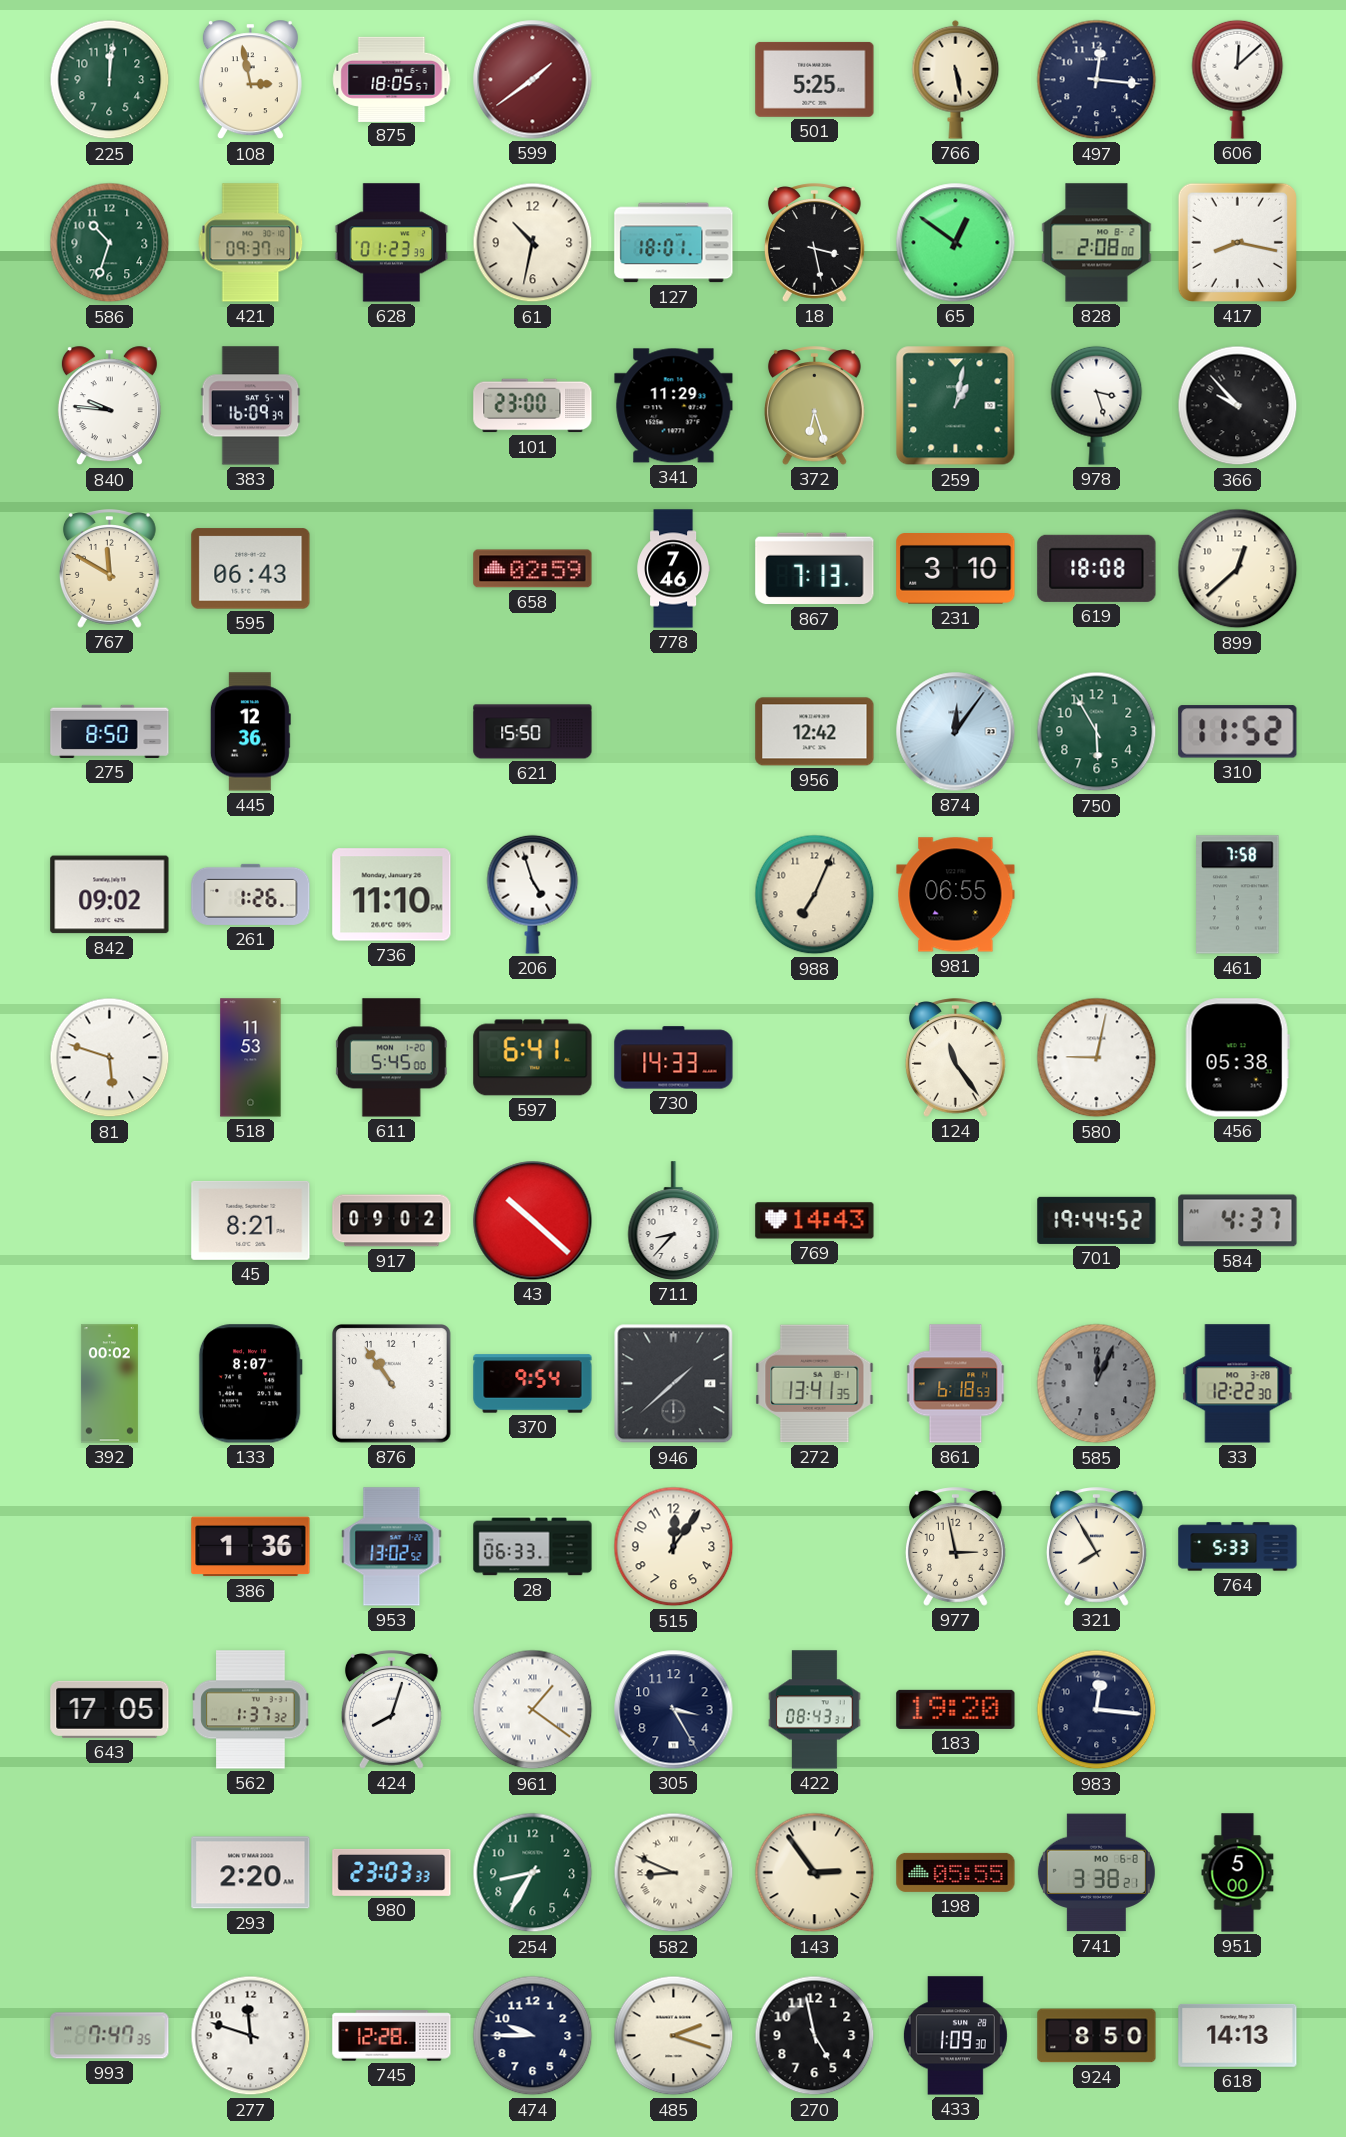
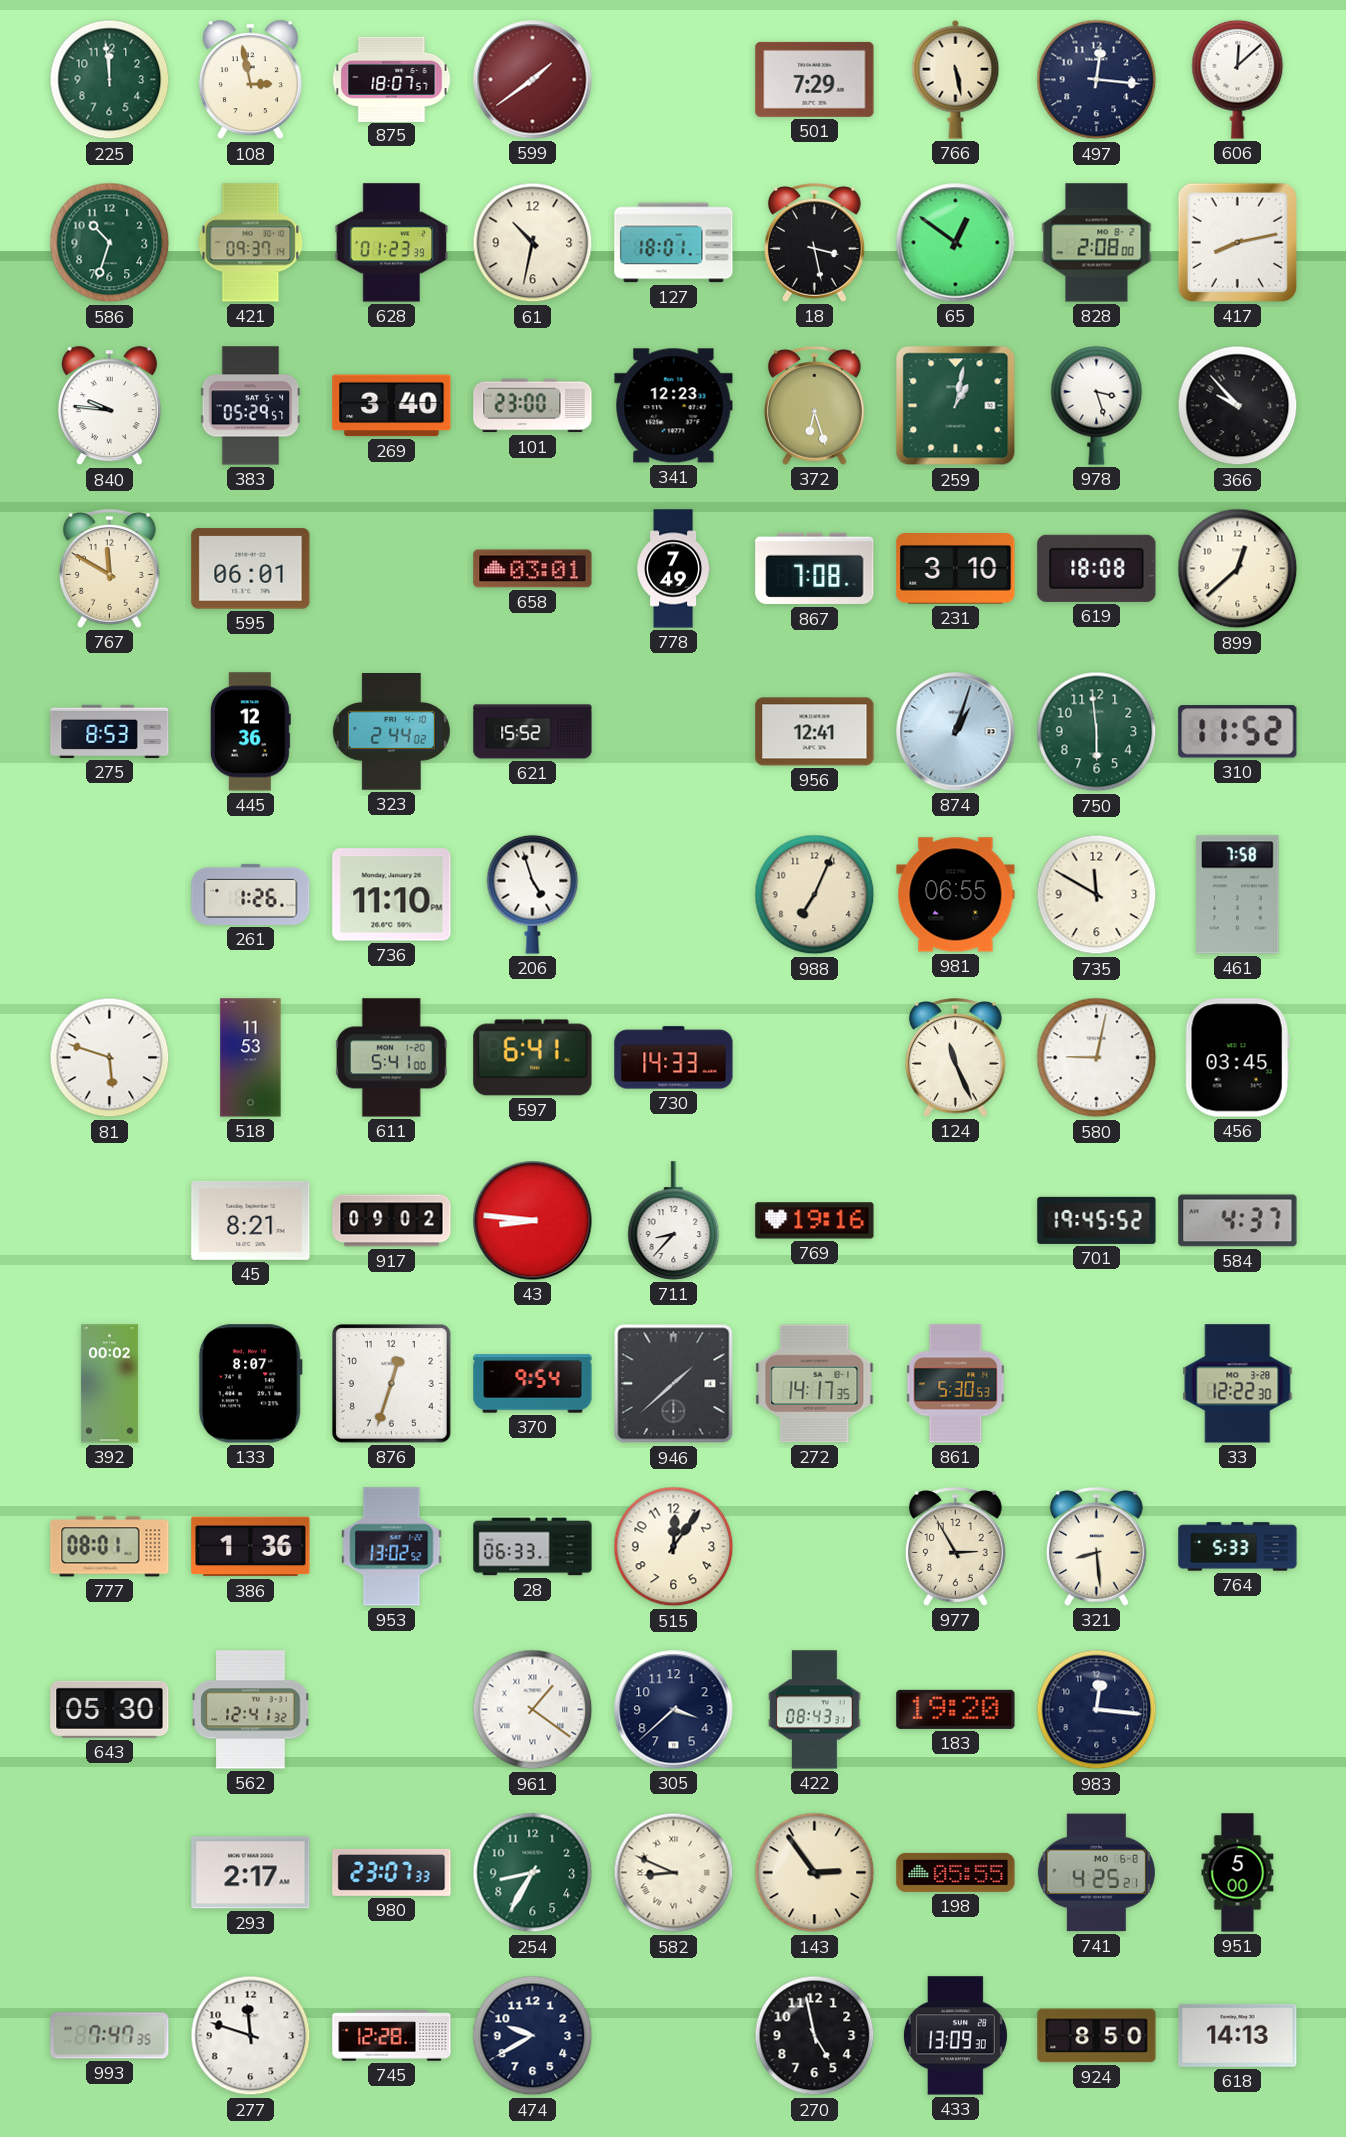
225: 12:01 -> 11:59 (110, 80)
875: 18:05 -> 18:07 (392, 79)
501: 5:25 -> 7:29 (815, 79)
417: 8:17 -> 8:13 (1237, 242)
383: 16:09 -> 05:29 (251, 406)
269: none -> 3:40 (392, 406)
341: 11:29 -> 12:23 (674, 406)
595: 06:43 -> 06:01 (251, 569)
658: 02:59 -> 03:01 (533, 569)
778: 7:46 -> 7:49 (673, 569)
867: 7:13 -> 7:08 (815, 569)
275: 8:50 -> 8:53 (110, 731)
323: none -> 2:44 (391, 732)
621: 15:50 -> 15:52 (533, 732)
956: 12:42 -> 12:41 (815, 732)
874: 12:06 -> 1:03 (956, 732)
750: 5:55 -> 5:59 (1097, 732)
842: 09:02 -> none (110, 895)
735: none -> 11:50 (1097, 895)
611: 5:45 -> 5:41 (391, 1058)
124: 11:24 -> 11:26 (955, 1058)
456: 05:38 -> 03:45 (1237, 1058)
43: 10:22 -> 8:46 (533, 1221)
769: 14:43 -> 19:16 (815, 1221)
701: 19:44 -> 19:45 (1097, 1220)
876: 10:54 -> 12:33 (392, 1384)
272: 13:41 -> 14:17 (815, 1384)
861: 6:18 -> 5:30 (956, 1384)
585: 12:04 -> none (1097, 1384)
777: none -> 08:01 (110, 1547)
977: 2:58 -> 2:55 (955, 1547)
321: 7:55 -> 8:29 (1096, 1547)
643: 17:05 -> 05:30 (110, 1709)
562: 1:37 -> 12:41 (251, 1710)
424: 8:03 -> none (391, 1710)
305: 3:25 -> 3:38 (674, 1710)
293: 2:20 -> 2:17 (251, 1873)
980: 23:03 -> 23:07 (392, 1872)
741: 3:38 -> 4:25 (1096, 1873)
474: 9:45 -> 9:40 (533, 2036)
485: 2:18 -> none (674, 2036)
433: 1:09 -> 13:09 (955, 2036)
